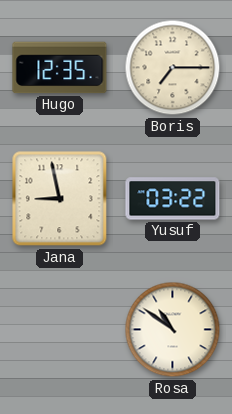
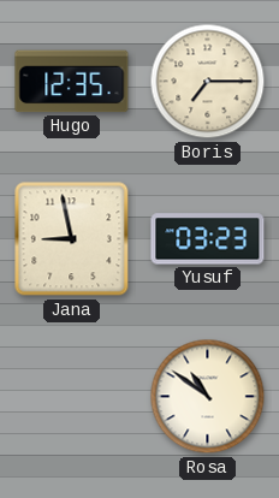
Yusuf: 03:22 -> 03:23 (208, 239)
